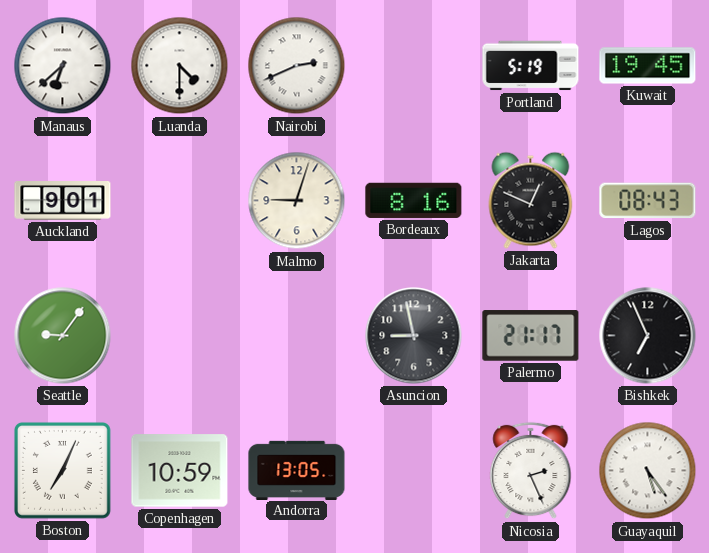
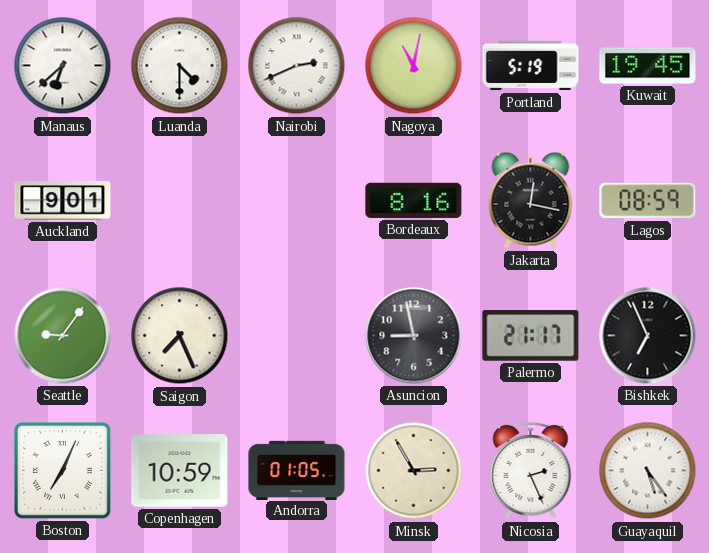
Nagoya: none -> 11:02 (414, 66)
Malmo: 9:03 -> none (297, 201)
Jakarta: 12:49 -> 12:17 (531, 200)
Lagos: 08:43 -> 08:59 (648, 201)
Saigon: none -> 7:26 (180, 336)
Andorra: 13:05 -> 01:05 (297, 470)
Minsk: none -> 2:55 (414, 471)
